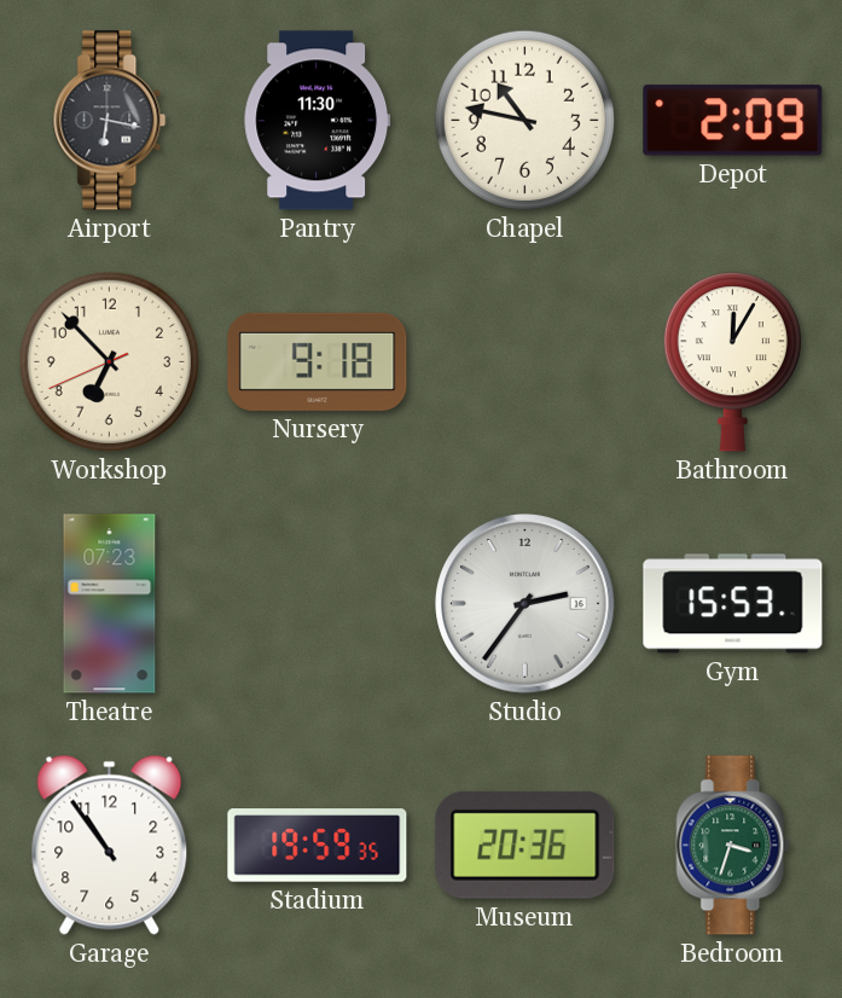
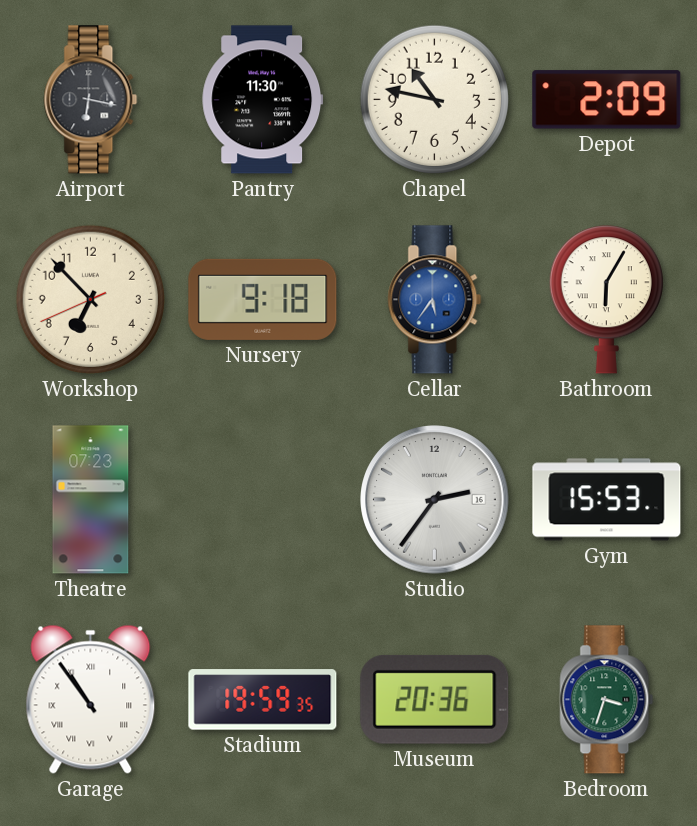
Cellar: none -> 5:36 (435, 300)
Bathroom: 12:05 -> 6:05 (606, 300)
Garage numerals: Arabic -> Roman (91, 699)
